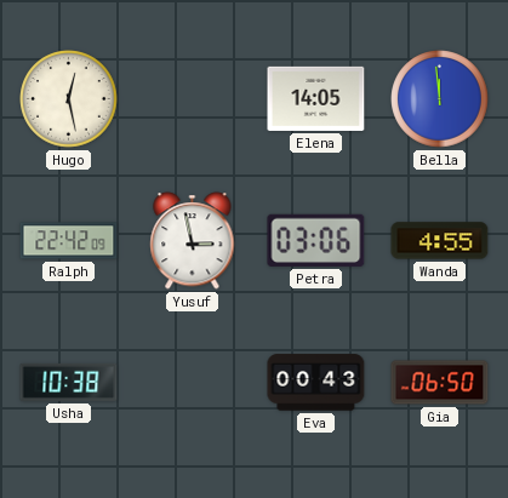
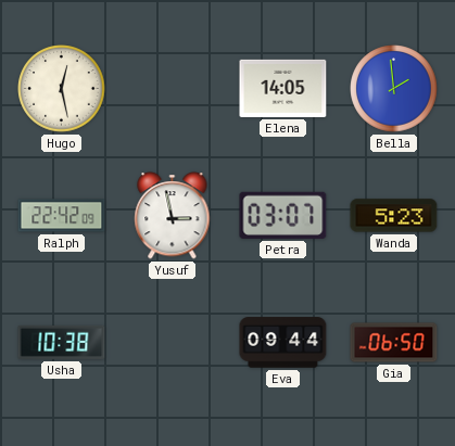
Bella: 11:59 -> 1:59 (394, 89)
Petra: 03:06 -> 03:07 (283, 215)
Wanda: 4:55 -> 5:23 (394, 216)
Eva: 00:43 -> 09:44 (283, 343)
